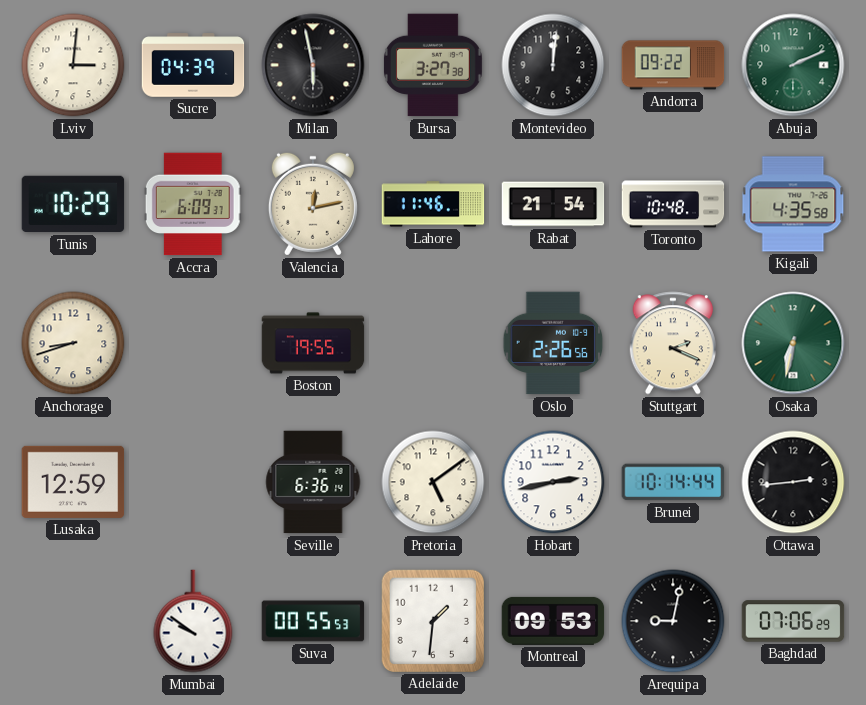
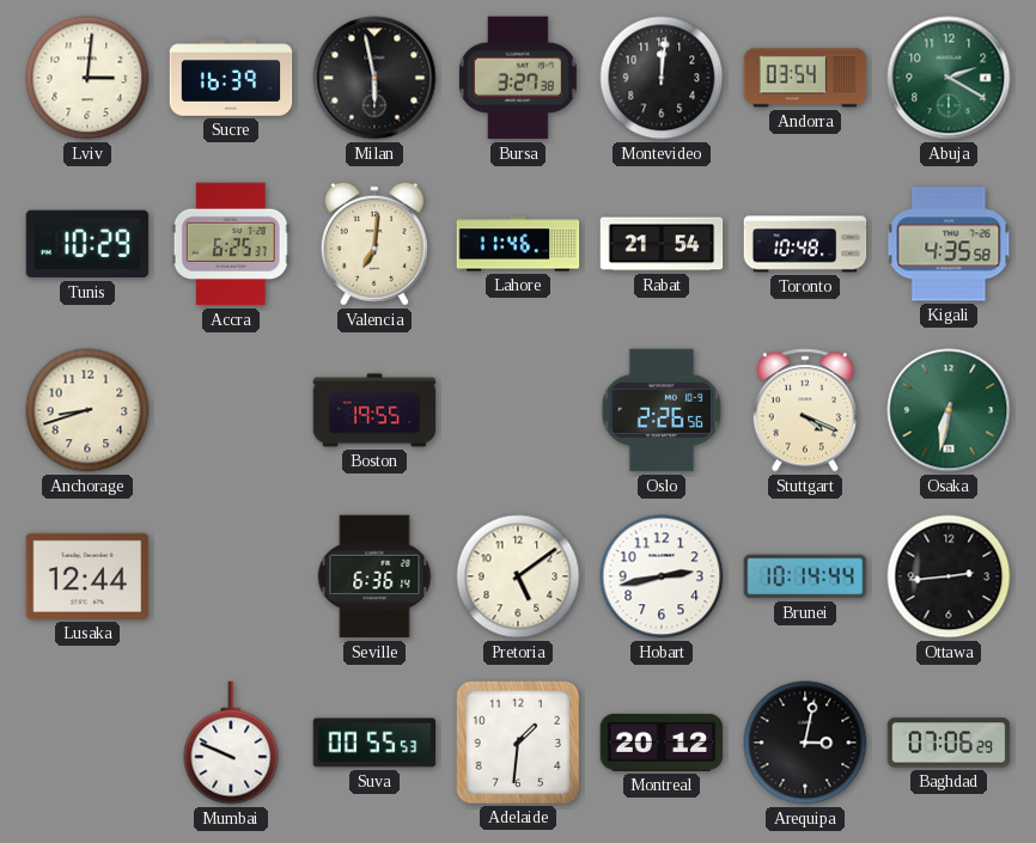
Sucre: 04:39 -> 16:39 (231, 78)
Andorra: 09:22 -> 03:54 (805, 78)
Abuja: 2:11 -> 2:20 (949, 78)
Accra: 6:09 -> 6:25 (231, 244)
Valencia: 12:13 -> 7:01 (374, 244)
Stuttgart: 2:19 -> 4:19 (804, 410)
Lusaka: 12:59 -> 12:44 (87, 576)
Mumbai: 9:51 -> 9:49 (231, 743)
Montreal: 09:53 -> 20:12 (662, 743)
Arequipa: 9:02 -> 3:02 (805, 743)
